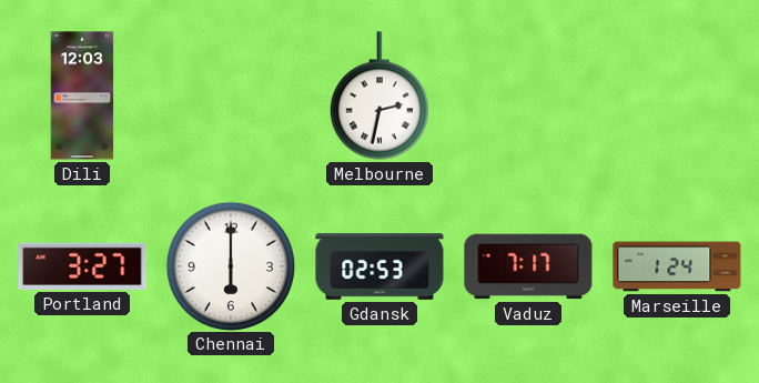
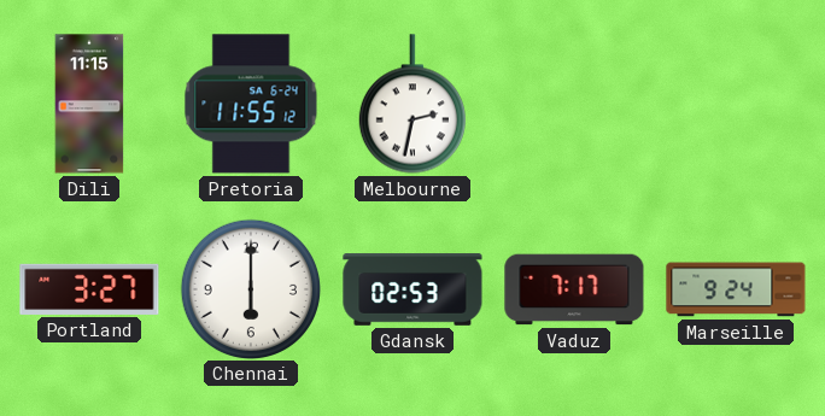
Dili: 12:03 -> 11:15 (89, 104)
Pretoria: none -> 11:55 (251, 104)
Marseille: 1:24 -> 9:24 (736, 289)
